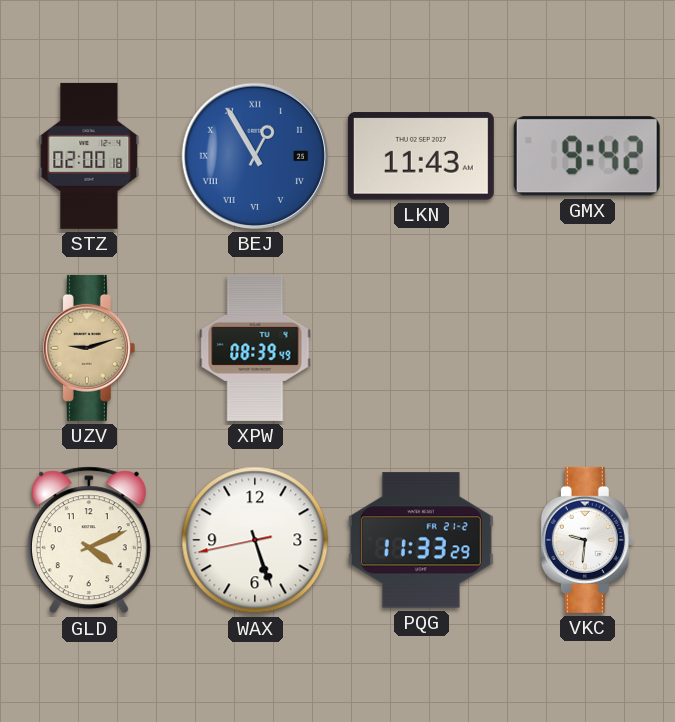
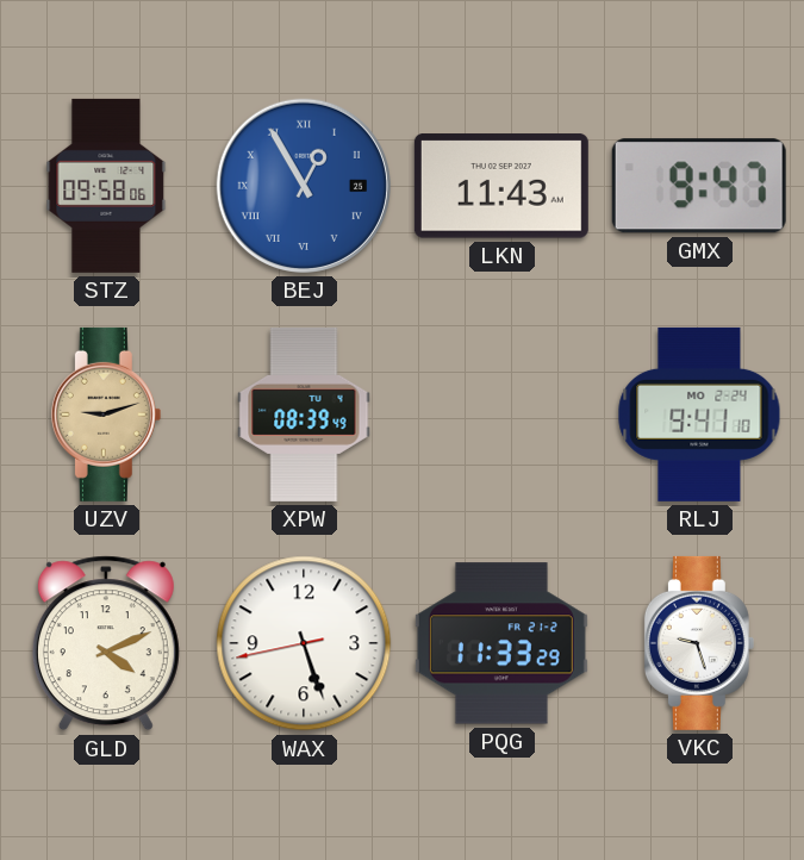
STZ: 02:00 -> 09:58 (106, 186)
GMX: 9:42 -> 9:47 (699, 186)
RLJ: none -> 9:41 (699, 415)
VKC: 9:31 -> 9:27 (699, 643)
